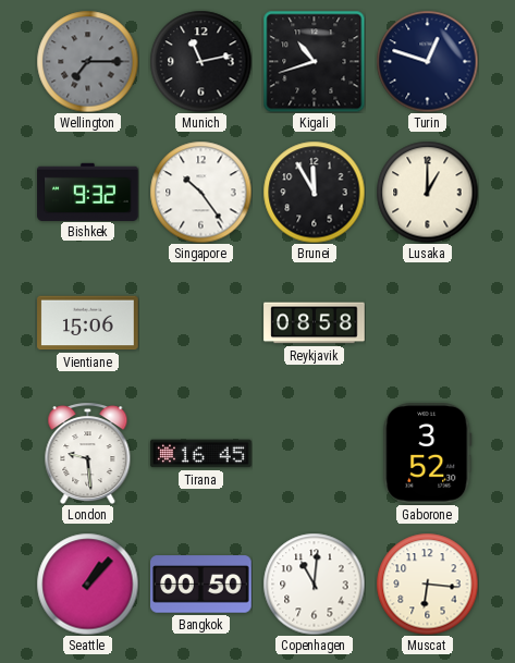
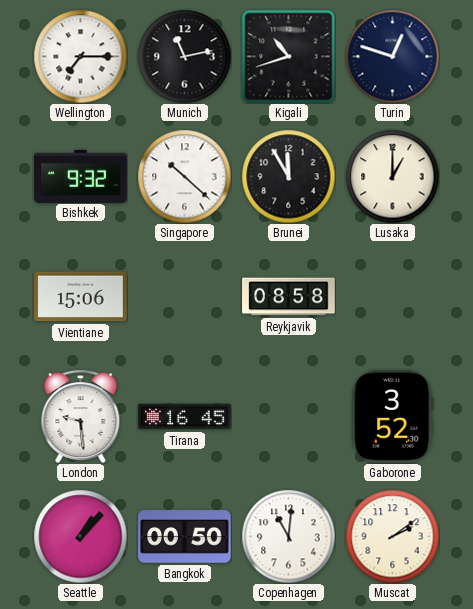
Wellington dial: grey -> white (80, 56)
Singapore: 10:24 -> 10:22 (184, 176)
Muscat: 6:16 -> 2:09 (392, 536)
